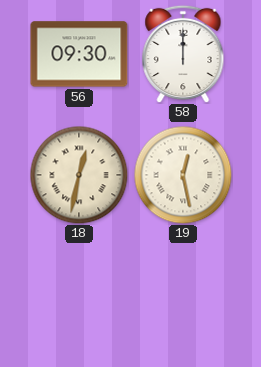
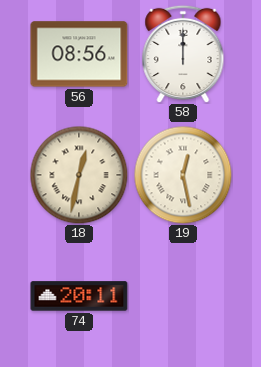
56: 09:30 -> 08:56 (79, 54)
74: none -> 20:11 (79, 296)
